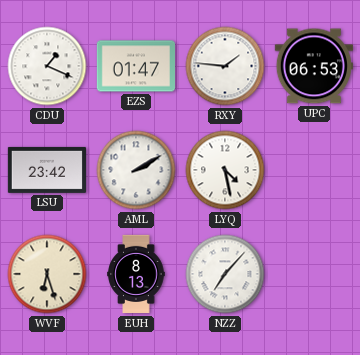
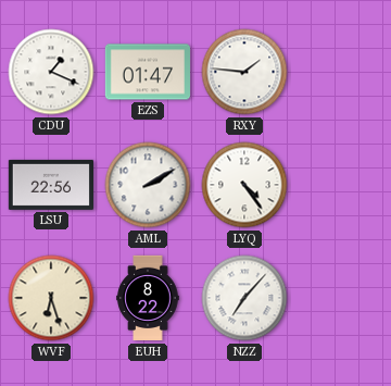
UPC: 06:53 -> none (314, 66)
LSU: 23:42 -> 22:56 (50, 185)
LYQ: 4:28 -> 4:24 (244, 185)
EUH: 8:13 -> 8:22 (148, 298)
